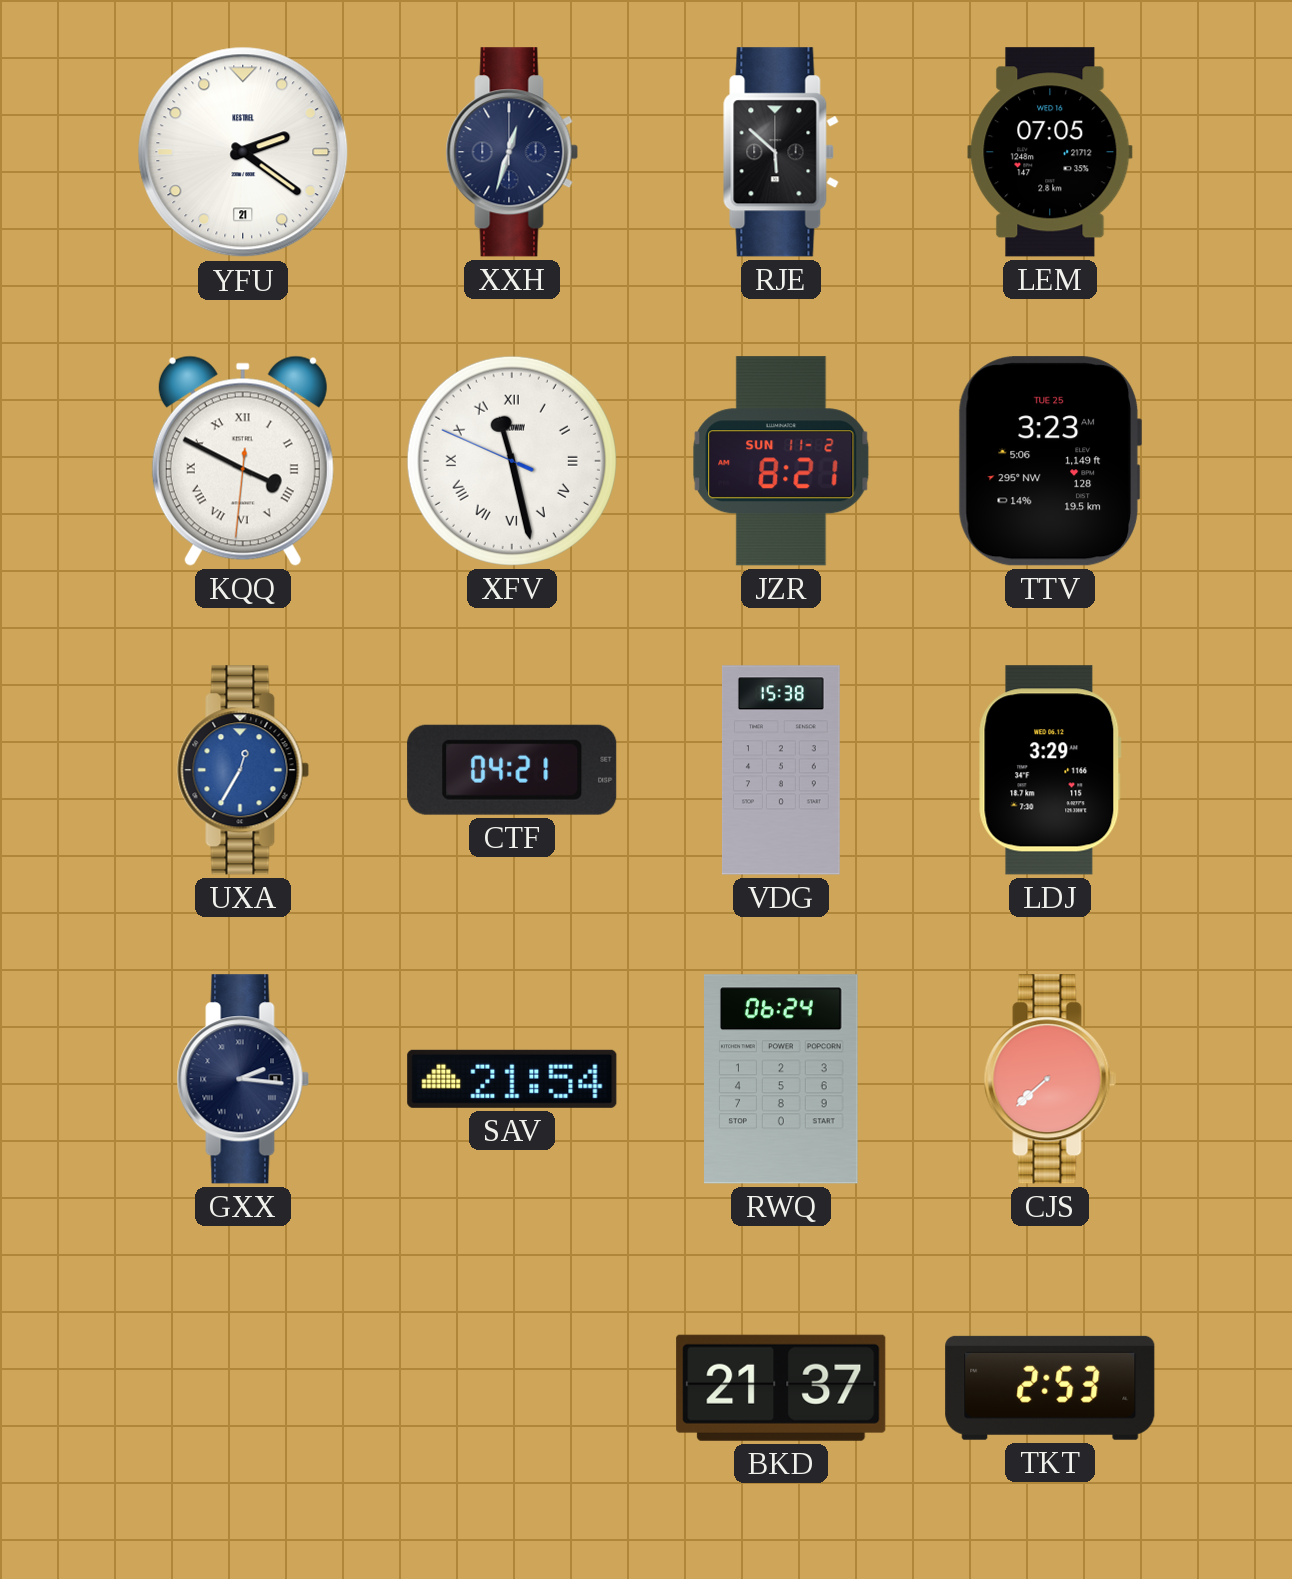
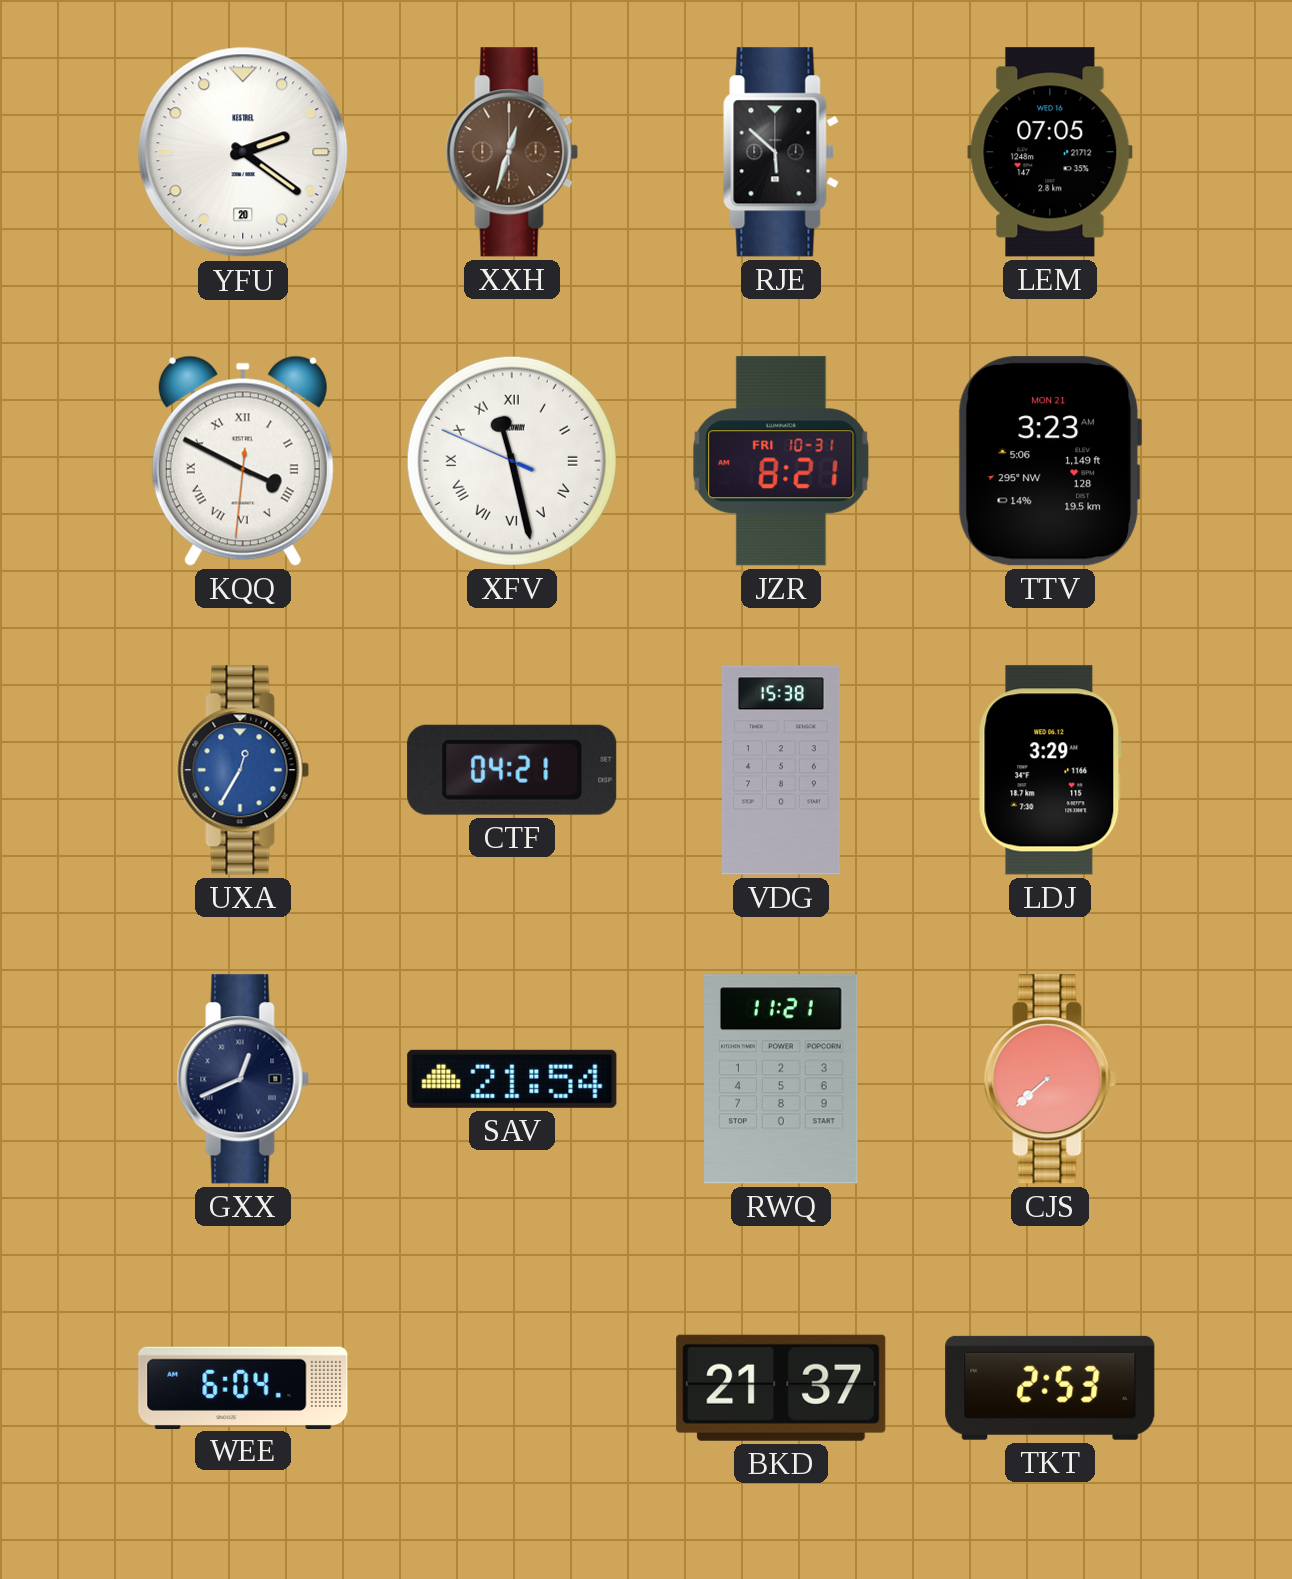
YFU date: 21 -> 20 (243, 152)
XXH dial: navy -> brown (512, 152)
JZR date: SUN 11-2 -> FRI 10-31 (781, 461)
TTV date: TUE 25 -> MON 21 (1050, 461)
GXX: 2:16 -> 12:41 (243, 1079)
RWQ: 06:24 -> 11:21 (782, 1079)
WEE: none -> 6:04 (243, 1387)
